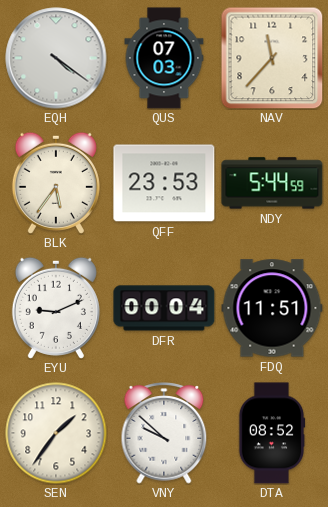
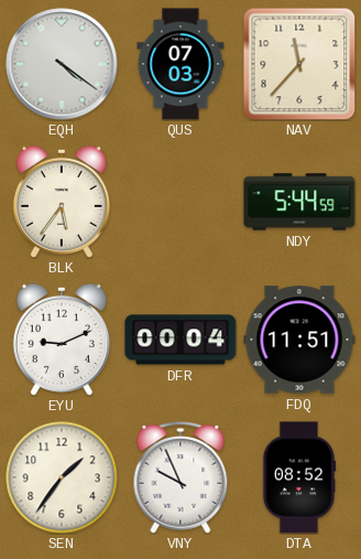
QFF: 23:53 -> none (164, 183)
VNY: 9:52 -> 9:56 (180, 477)
